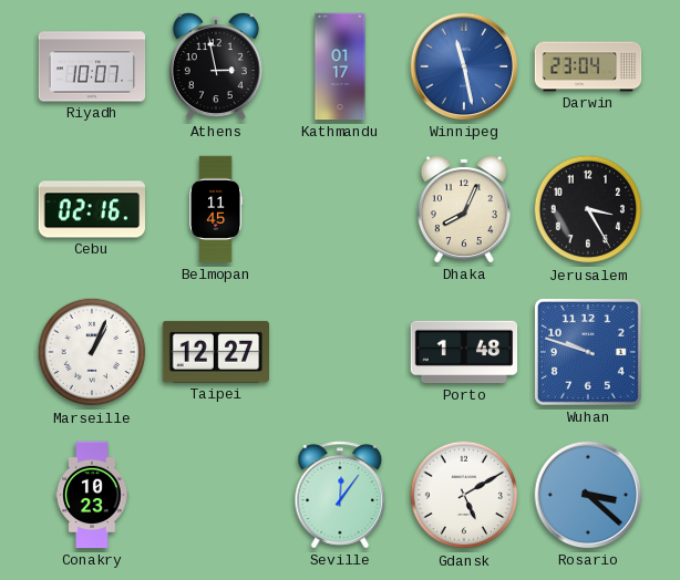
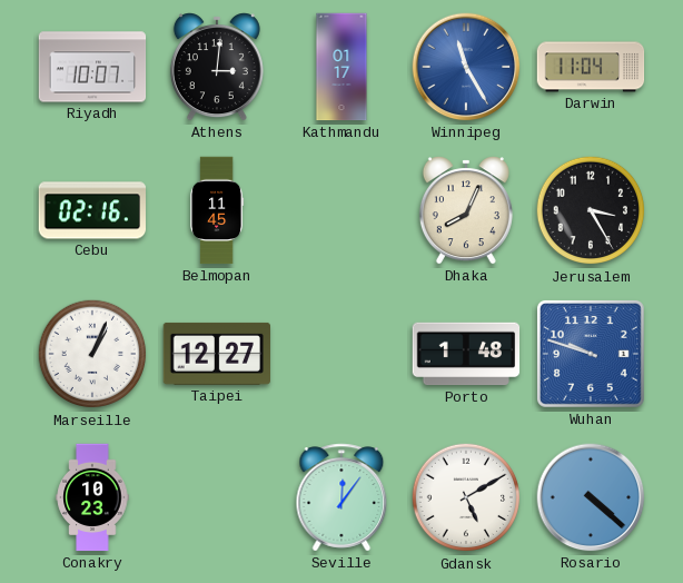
Athens: 2:58 -> 3:01 (217, 67)
Winnipeg: 11:28 -> 11:25 (466, 67)
Darwin: 23:04 -> 11:04 (591, 67)
Rosario: 3:22 -> 4:22 (591, 497)
